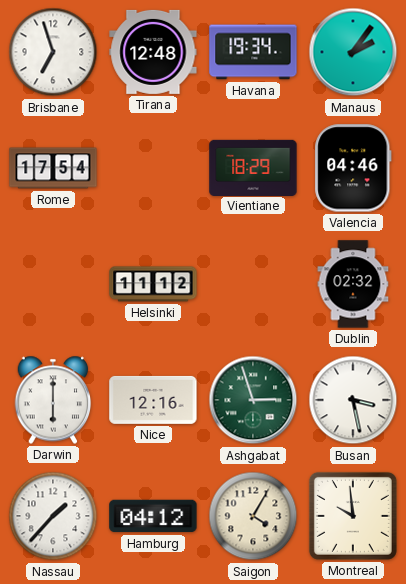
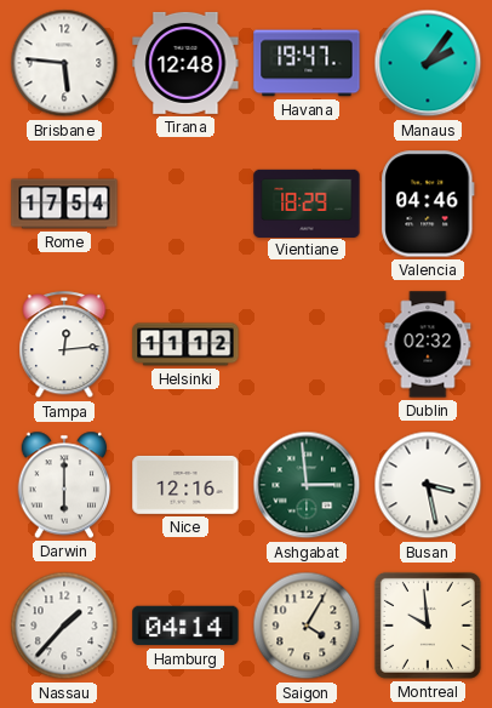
Brisbane: 6:57 -> 5:46 (64, 63)
Havana: 19:34 -> 19:47 (307, 63)
Tampa: none -> 12:14 (64, 346)
Ashgabat: 2:57 -> 2:59 (307, 485)
Hamburg: 04:12 -> 04:14 (185, 626)
